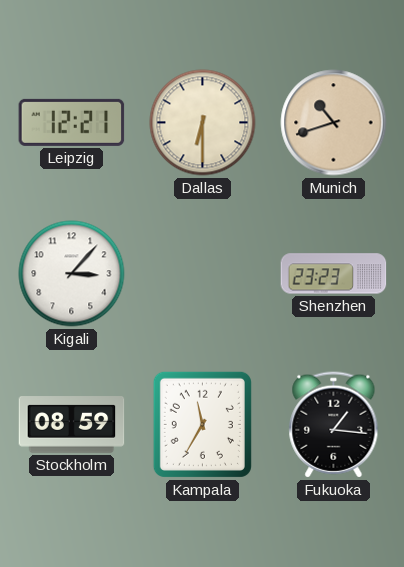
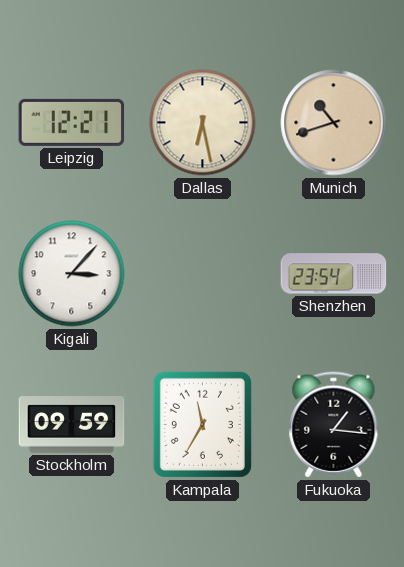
Dallas: 6:30 -> 6:28 (203, 123)
Shenzhen: 23:23 -> 23:54 (334, 274)
Stockholm: 08:59 -> 09:59 (72, 425)
